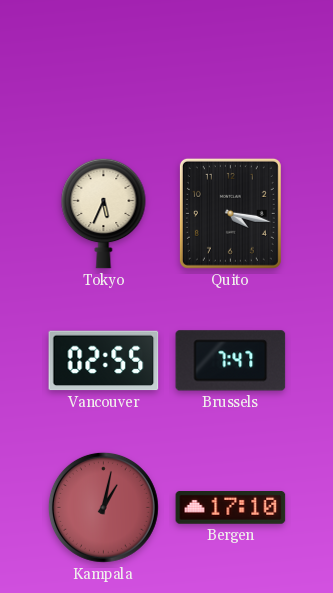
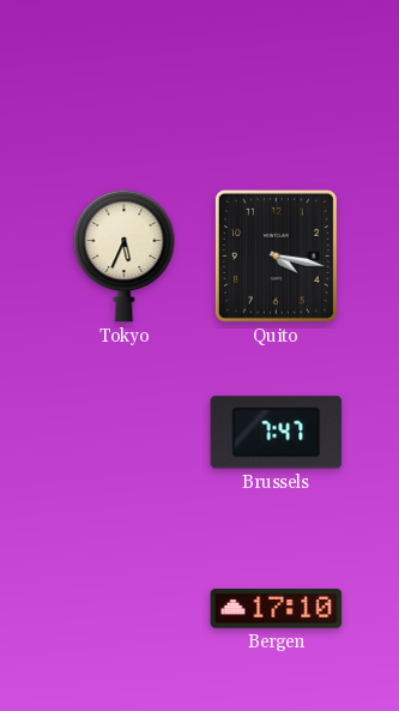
Vancouver: 02:55 -> none (104, 361)
Kampala: 1:02 -> none (103, 507)
